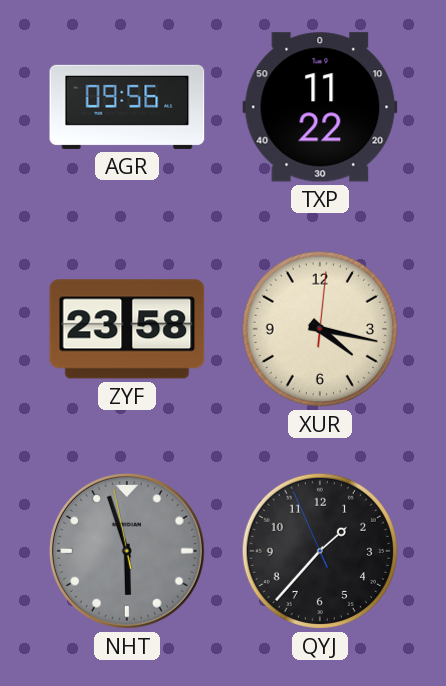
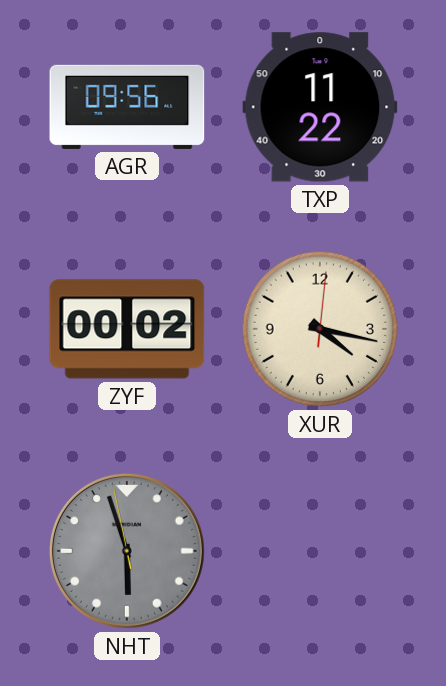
ZYF: 23:58 -> 00:02 (127, 329)
QYJ: 1:36 -> none (320, 551)
